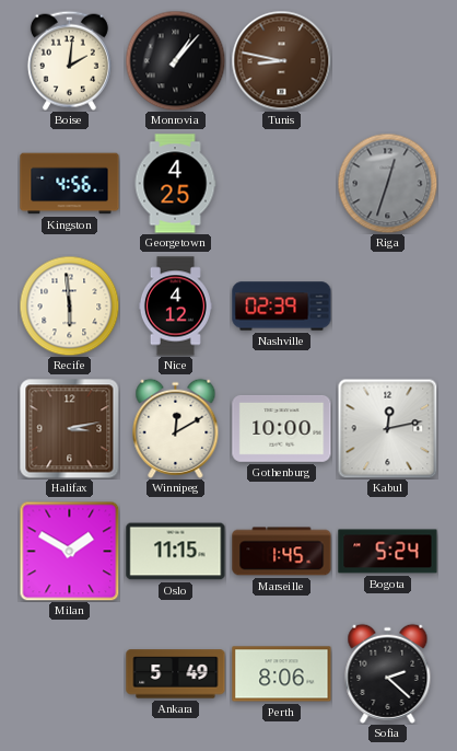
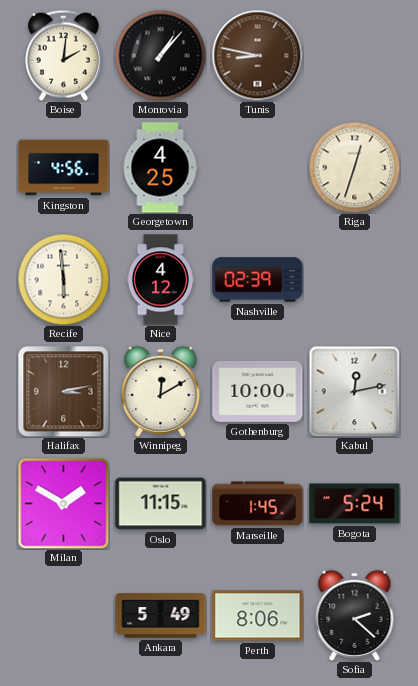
Riga dial: grey -> cream (354, 167)
